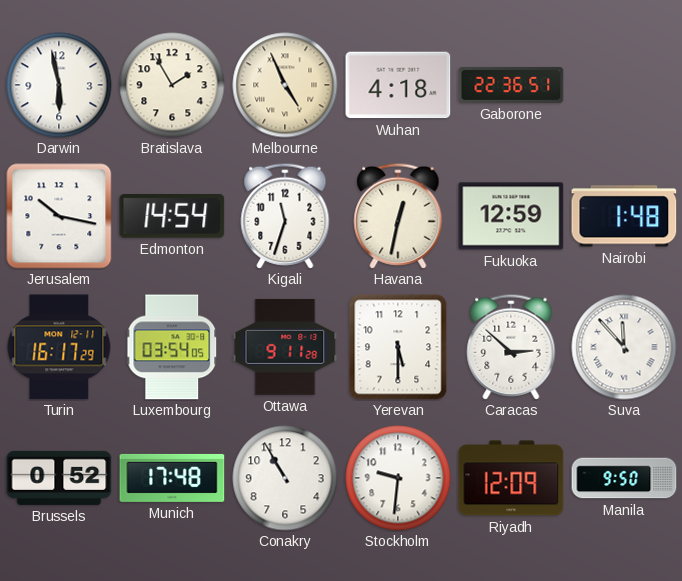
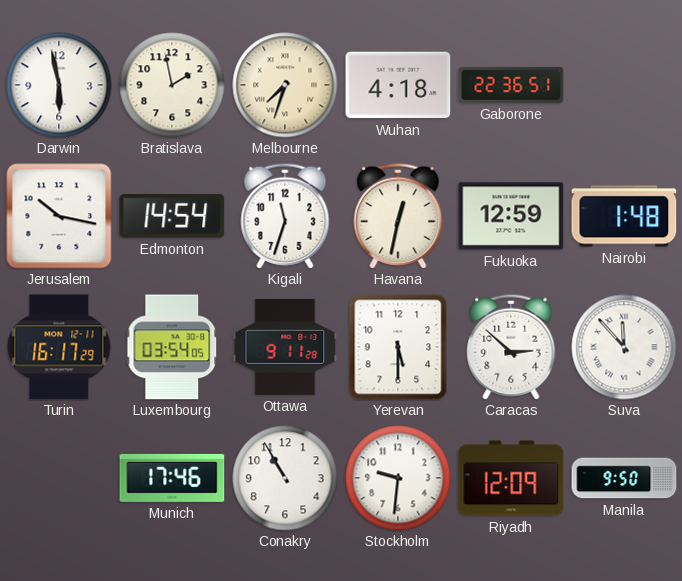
Bratislava: 1:55 -> 1:58 (172, 85)
Melbourne: 4:56 -> 7:33 (285, 85)
Brussels: 0:52 -> none (59, 478)
Munich: 17:48 -> 17:46 (172, 478)
